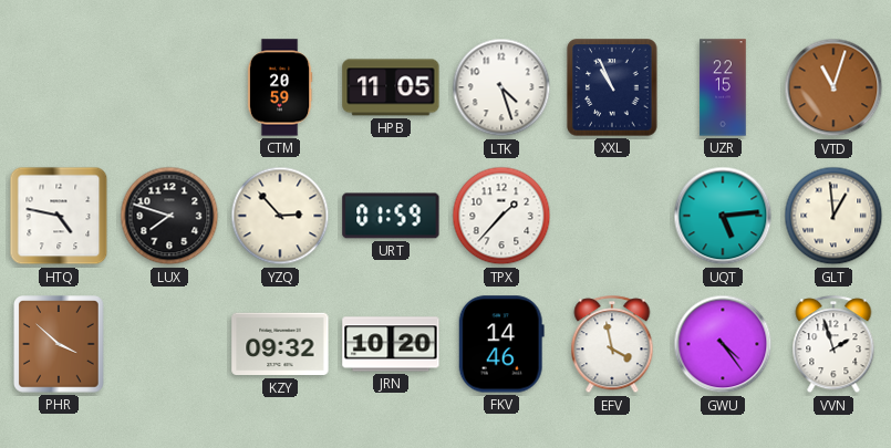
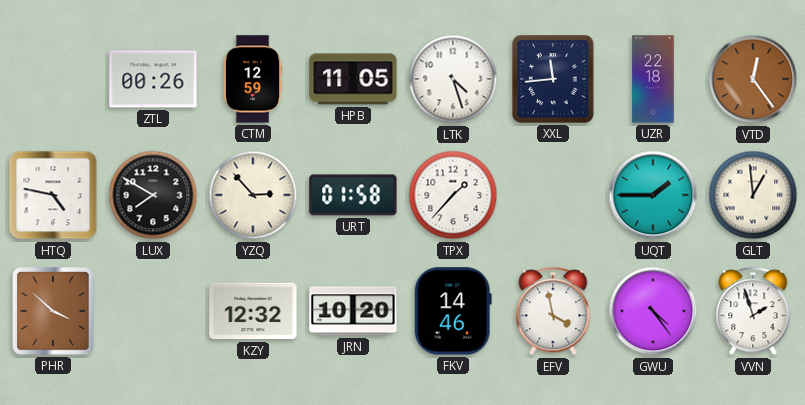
ZTL: none -> 00:26 (153, 79)
CTM: 20:59 -> 12:59 (253, 79)
XXL: 10:56 -> 11:44 (553, 79)
UZR: 22:15 -> 22:18 (653, 79)
VTD: 11:03 -> 12:24 (753, 79)
LUX: 7:48 -> 7:50 (153, 195)
URT: 01:59 -> 01:58 (353, 195)
UQT: 5:14 -> 1:45 (653, 195)
KZY: 09:32 -> 12:32 (253, 311)
